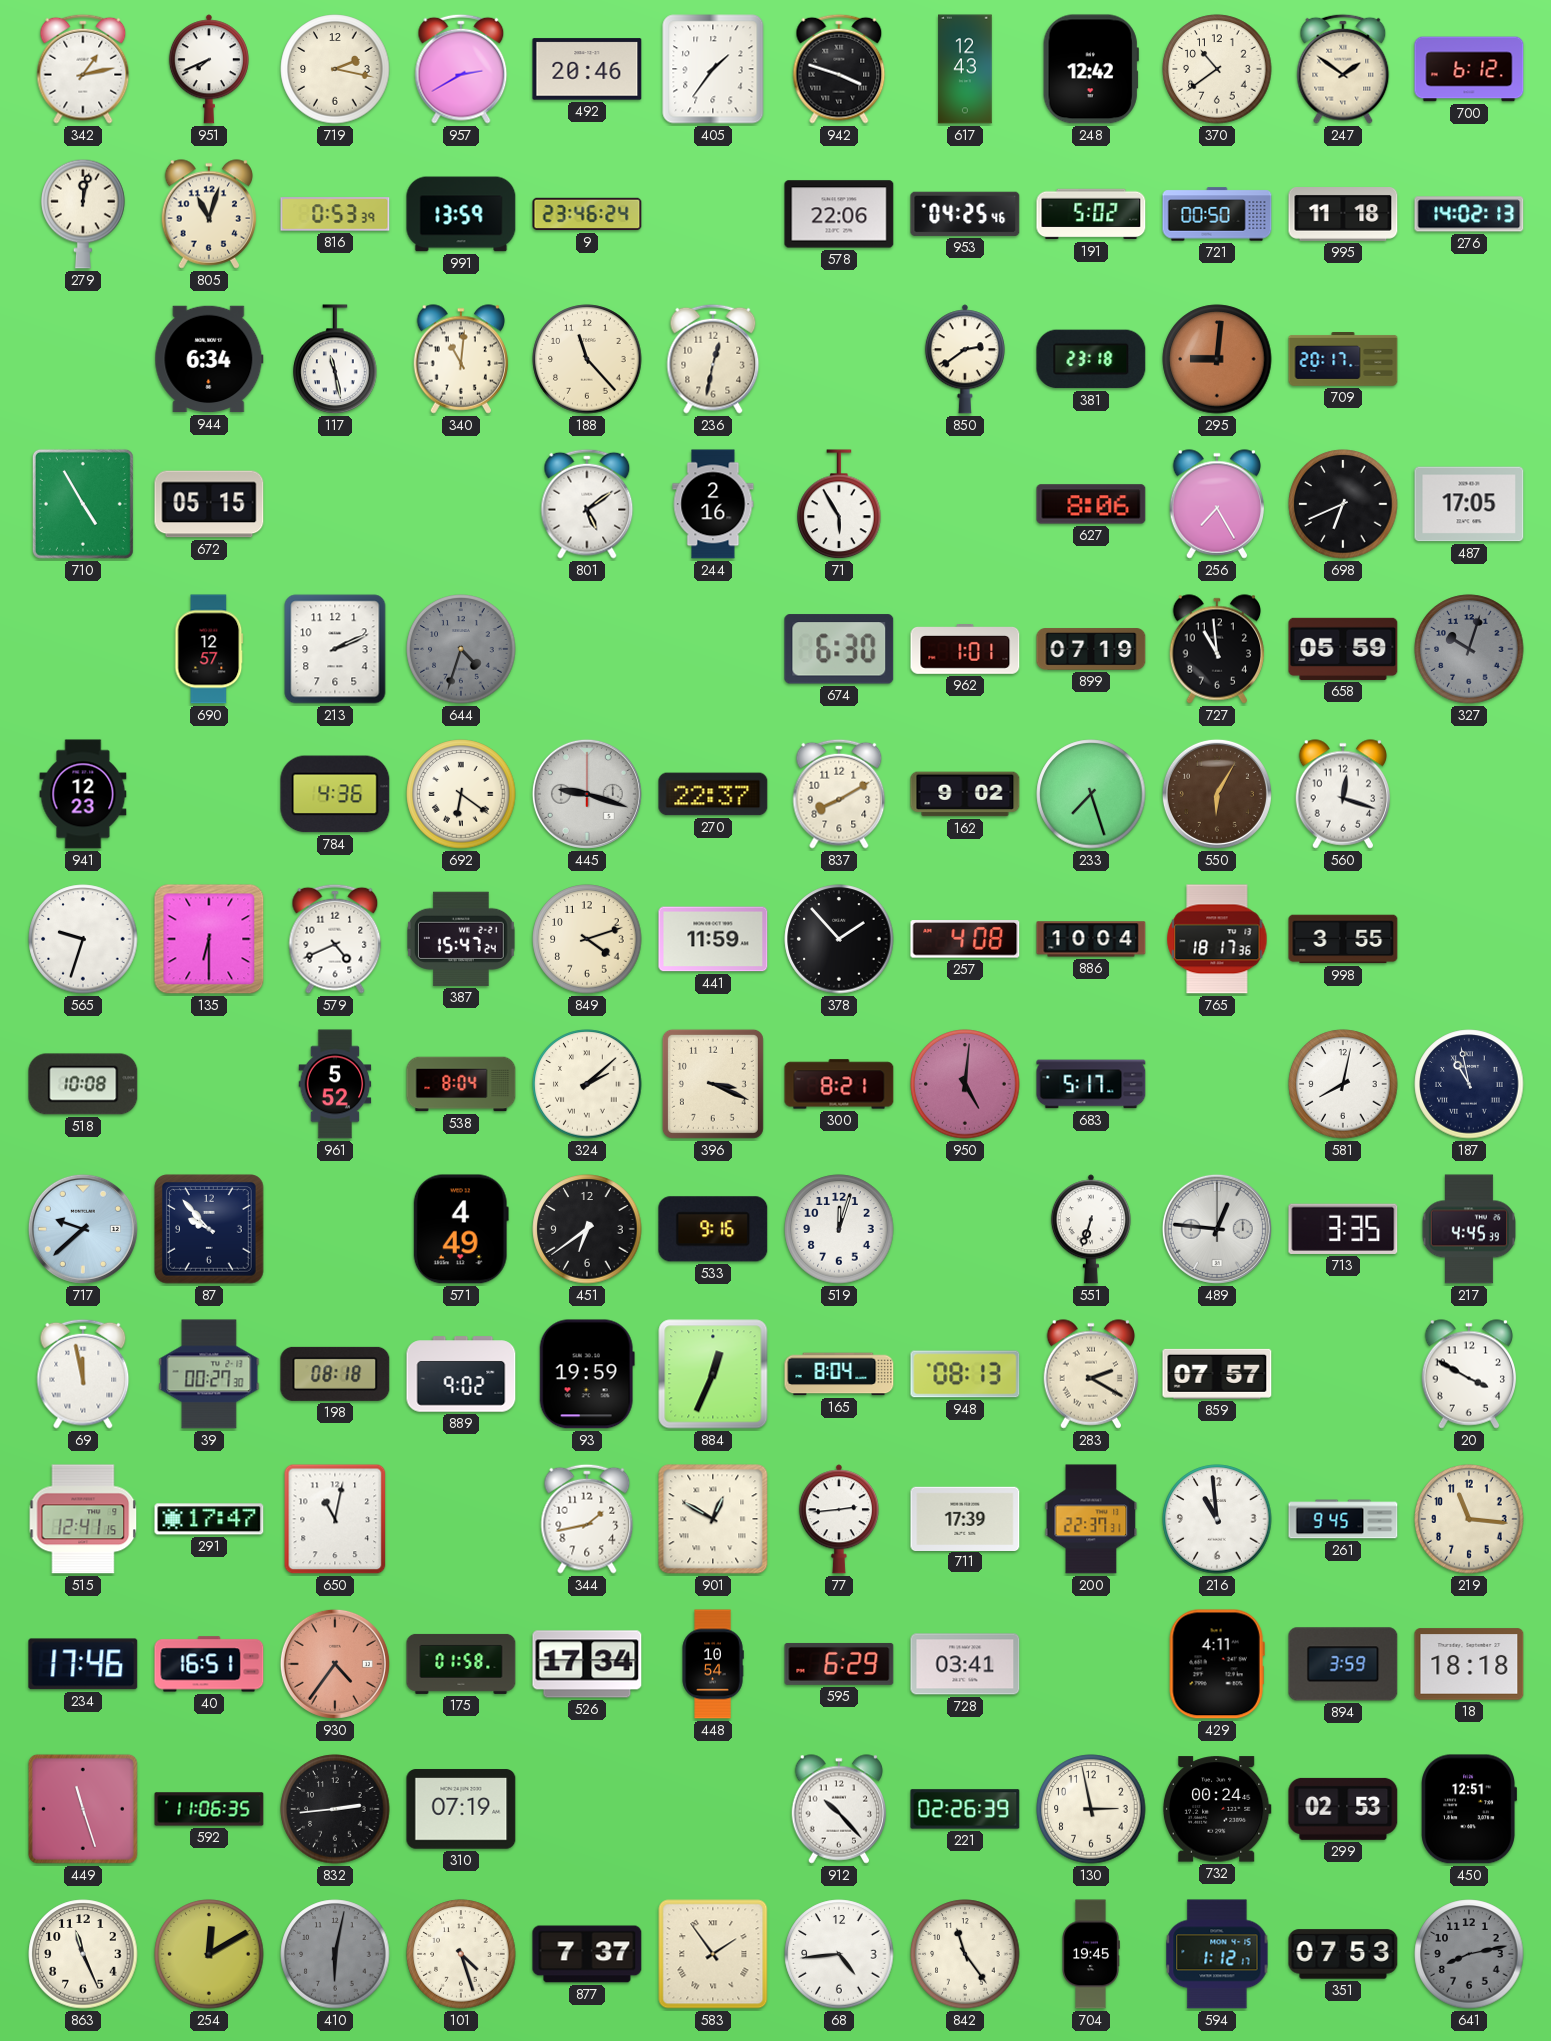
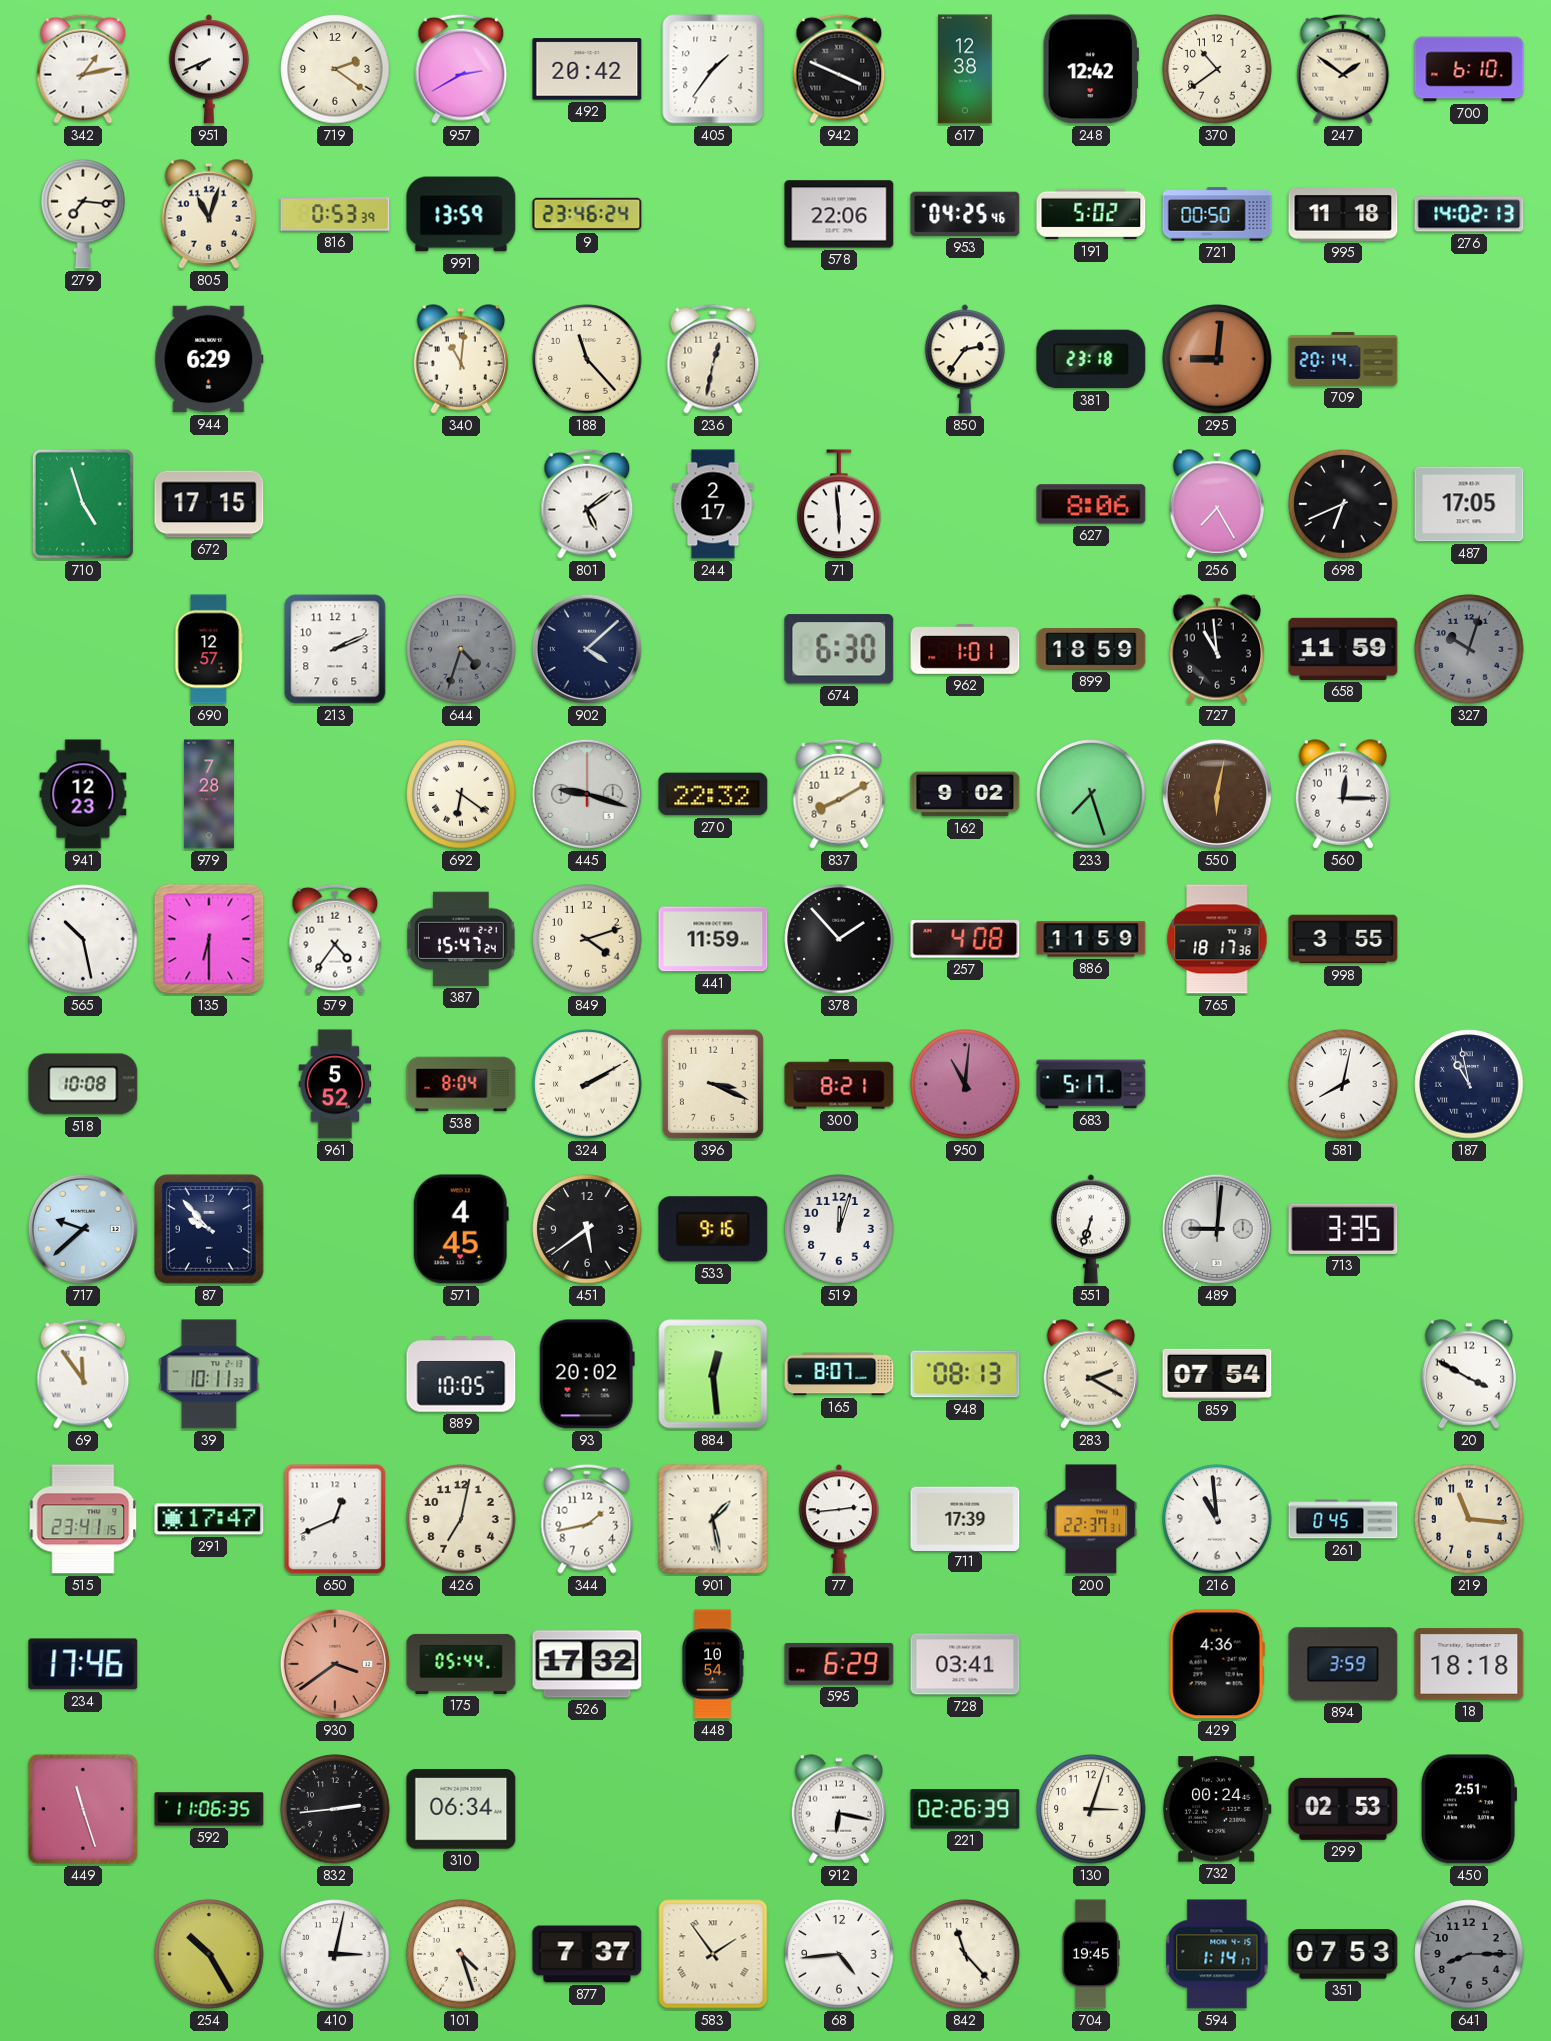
719: 2:17 -> 2:21 (335, 69)
492: 20:46 -> 20:42 (587, 69)
942: 3:48 -> 3:49 (839, 69)
617: 12:43 -> 12:38 (965, 69)
700: 6:12 -> 6:10 (1469, 69)
279: 12:02 -> 7:16 (83, 214)
944: 6:34 -> 6:29 (209, 359)
117: 11:28 -> none (335, 360)
850: 2:39 -> 2:36 (965, 359)
709: 20:17 -> 20:14 (1343, 360)
710: 4:55 -> 4:57 (83, 504)
672: 05:15 -> 17:15 (209, 504)
244: 2:16 -> 2:17 (713, 504)
71: 5:55 -> 5:59 (839, 505)
902: none -> 4:08 (587, 649)
899: 07:19 -> 18:59 (1091, 649)
658: 05:59 -> 11:59 (1343, 649)
979: none -> 7:28 (209, 794)
784: 4:36 -> none (335, 794)
270: 22:37 -> 22:32 (713, 794)
550: 6:05 -> 6:02 (1217, 794)
560: 12:18 -> 12:15 (1343, 794)
565: 9:33 -> 10:28 (83, 939)
579: 4:41 -> 4:36 (335, 939)
886: 10:04 -> 11:59 (1091, 939)
324: 2:08 -> 2:10 (587, 1084)
950: 5:01 -> 11:01 (965, 1084)
571: 4:49 -> 4:45 (461, 1229)
451: 6:39 -> 5:39 (587, 1229)
489: 12:46 -> 9:01 (1217, 1229)
217: 4:45 -> none (1468, 1229)
69: 11:58 -> 11:54 (83, 1374)
39: 00:27 -> 10:11 (209, 1374)
198: 08:18 -> none (335, 1374)
889: 9:02 -> 10:05 (461, 1374)
93: 19:59 -> 20:02 (587, 1374)
884: 12:34 -> 12:29 (713, 1374)
165: 8:04 -> 8:07 (839, 1374)
859: 07:57 -> 07:54 (1217, 1374)
515: 12:41 -> 23:41 (83, 1519)
650: 11:02 -> 12:41 (335, 1519)
426: none -> 7:02 (461, 1519)
901: 12:50 -> 1:28 (713, 1519)
261: 9:45 -> 0:45 (1343, 1519)
40: 16:51 -> none (209, 1664)
930: 4:36 -> 3:39 (335, 1664)
175: 01:58 -> 05:44 (461, 1664)
526: 17:34 -> 17:32 (587, 1664)
429: 4:11 -> 4:36 (1217, 1664)
310: 07:19 -> 06:34 (461, 1809)
912: 10:23 -> 6:17 (839, 1809)
130: 2:58 -> 3:03 (1091, 1809)
450: 12:51 -> 2:51 (1468, 1809)
863: 11:26 -> none (83, 1954)
254: 12:10 -> 10:25 (209, 1954)
410: 6:02 -> 3:02 (335, 1954)
410 dial: grey -> white (335, 1954)
842: 11:24 -> 11:23 (965, 1954)
594: 1:12 -> 1:14 (1217, 1954)
641: 8:13 -> 8:15 (1469, 1954)
